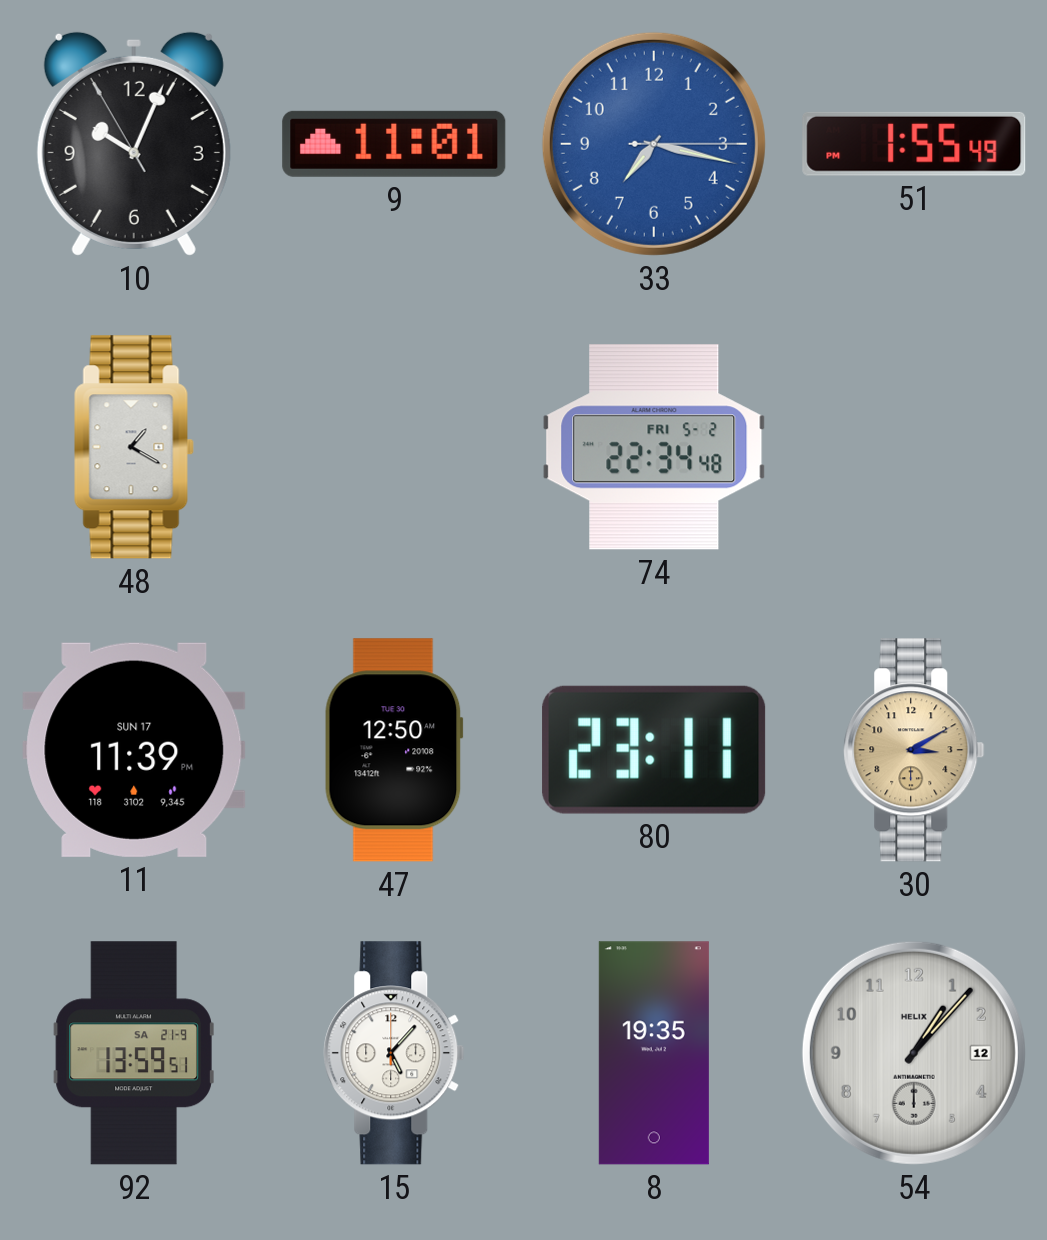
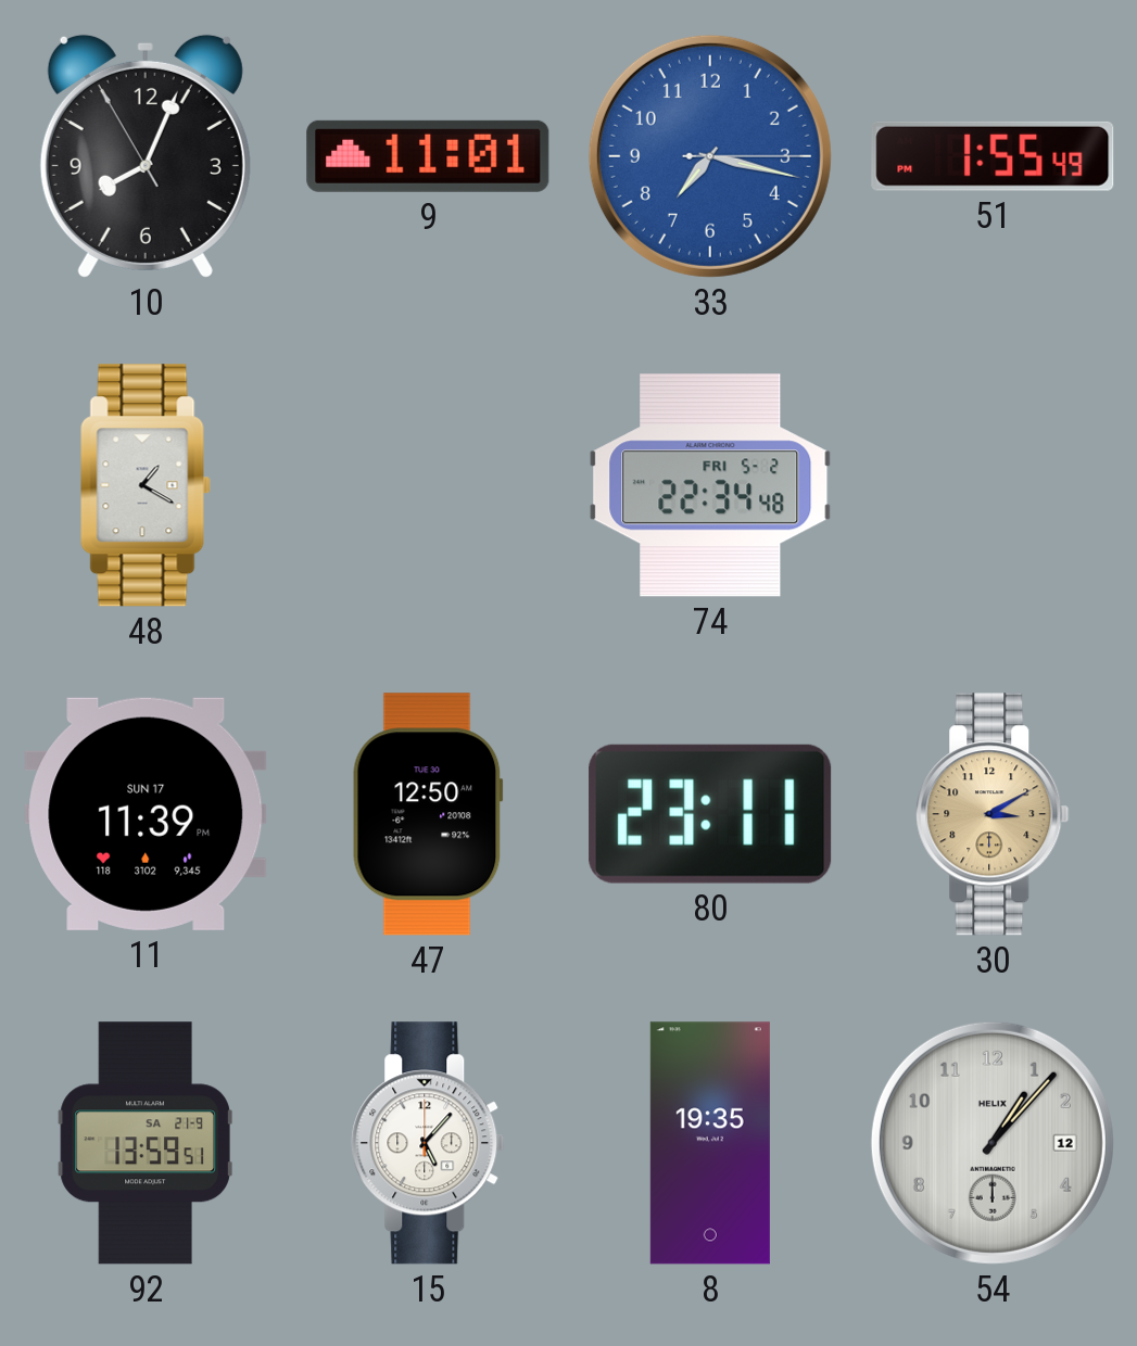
10: 10:03 -> 8:03 (146, 156)
